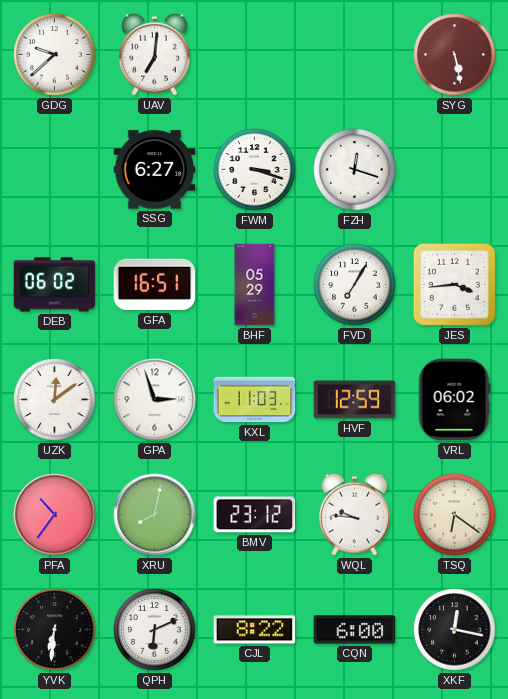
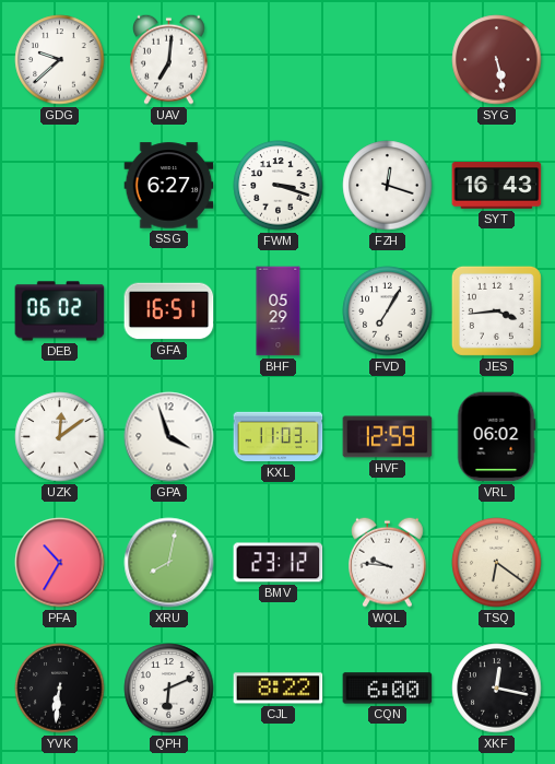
SYT: none -> 16:43 (497, 186)
GPA: 2:57 -> 3:57 (169, 437)
PFA: 10:36 -> 10:35 (60, 563)
